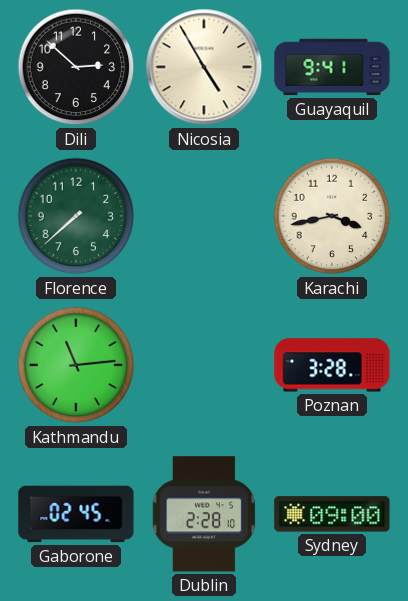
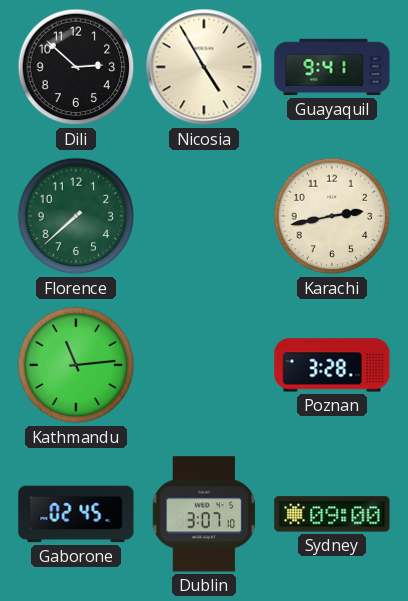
Karachi: 3:43 -> 2:43 (332, 216)
Dublin: 2:28 -> 3:07 (204, 514)
